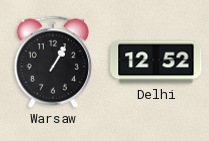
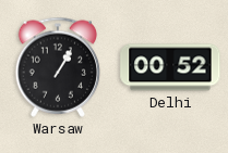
Delhi: 12:52 -> 00:52 (170, 67)
